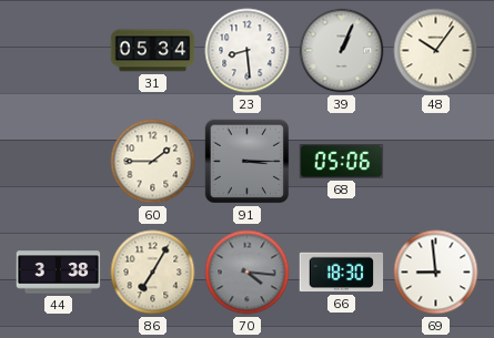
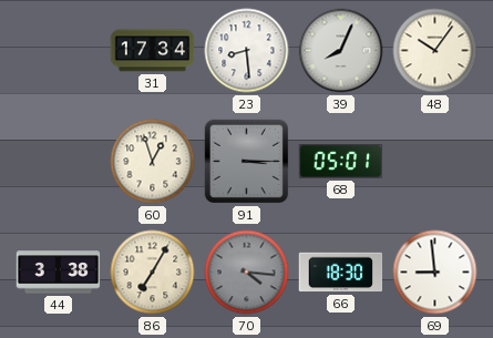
31: 05:34 -> 17:34 (153, 51)
39: 1:04 -> 8:04 (341, 51)
60: 1:45 -> 12:57 (153, 162)
68: 05:06 -> 05:01 (341, 162)
